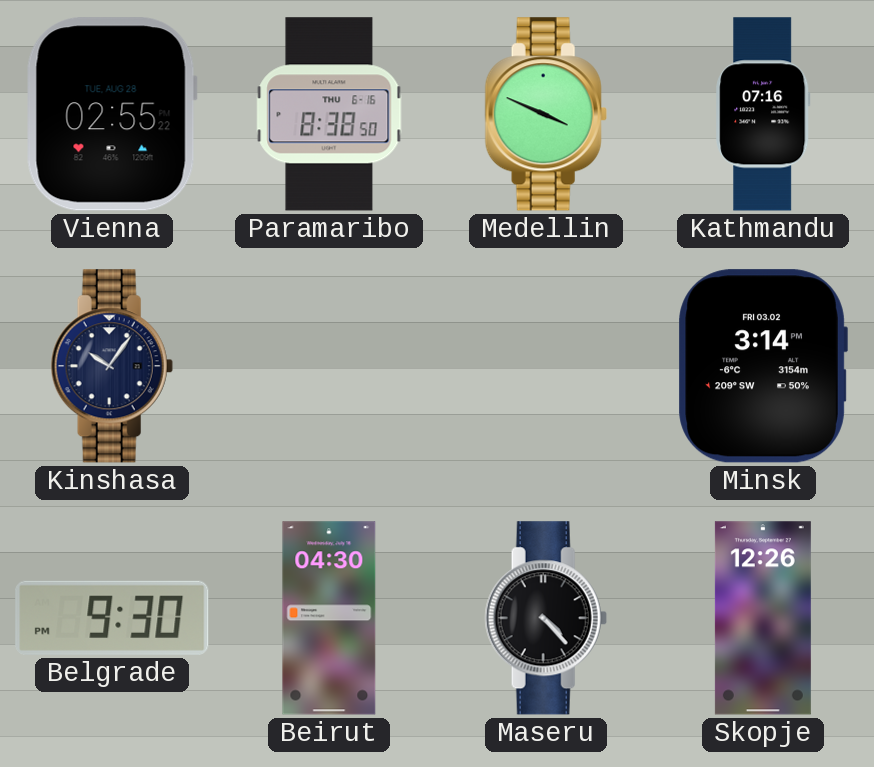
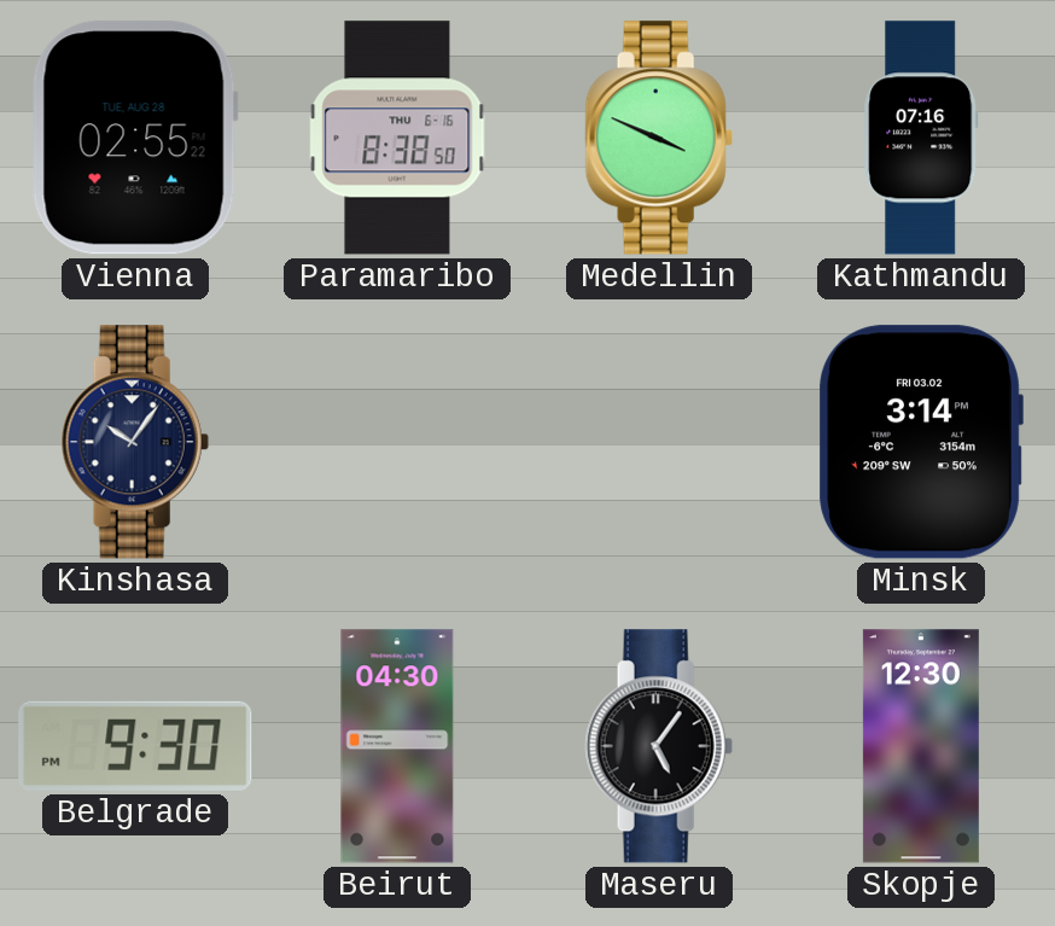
Maseru: 4:23 -> 5:06 (659, 746)
Skopje: 12:26 -> 12:30 (921, 746)
